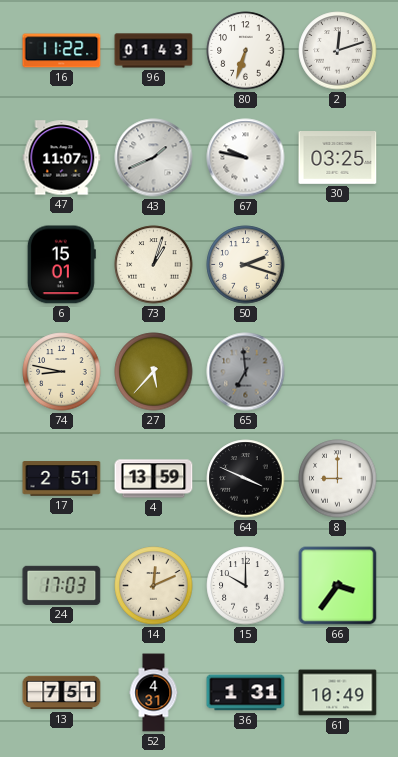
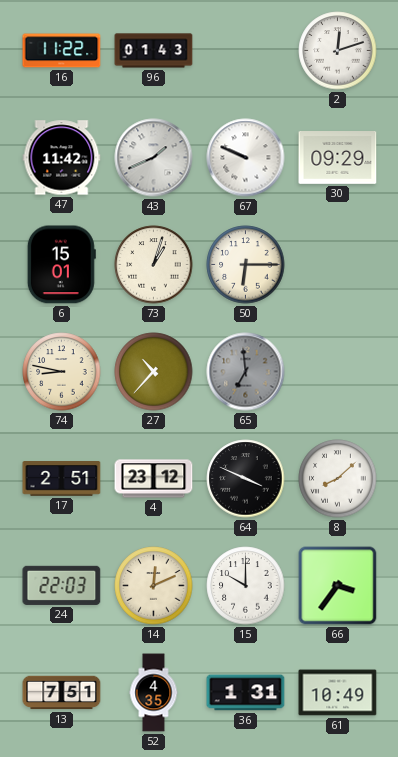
80: 6:33 -> none (246, 51)
47: 11:07 -> 11:42 (62, 158)
67: 9:47 -> 9:49 (246, 158)
30: 03:25 -> 09:29 (338, 158)
50: 2:18 -> 6:15 (246, 265)
27: 5:37 -> 10:37 (154, 372)
4: 13:59 -> 23:12 (154, 479)
8: 9:00 -> 8:08 (338, 479)
24: 17:03 -> 22:03 (62, 585)
52: 4:31 -> 4:35 (154, 693)
